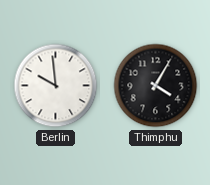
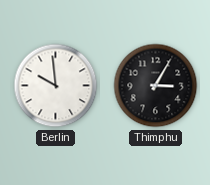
Thimphu: 4:05 -> 3:05 (156, 86)
